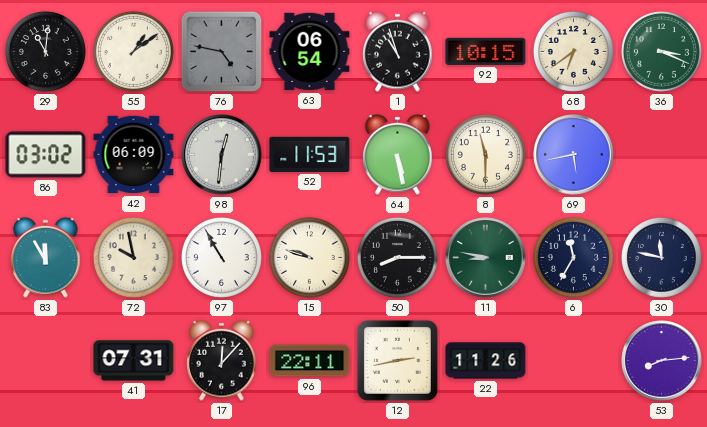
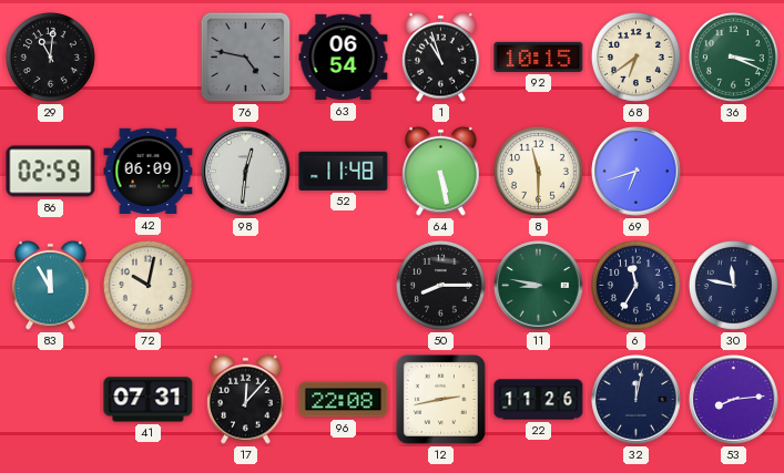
55: 1:09 -> none (133, 51)
86: 03:02 -> 02:59 (51, 172)
52: 11:53 -> 11:48 (344, 171)
69: 5:43 -> 6:42 (637, 172)
72: 9:58 -> 10:02 (147, 285)
97: 10:55 -> none (221, 257)
15: 9:48 -> none (309, 257)
96: 22:11 -> 22:08 (344, 400)
32: none -> 12:02 (637, 400)
